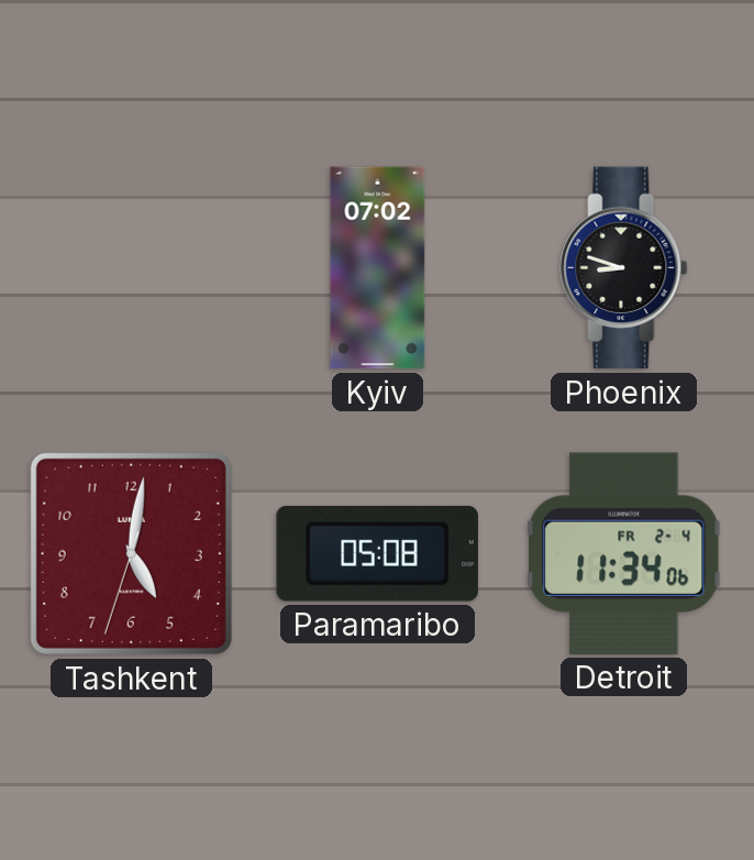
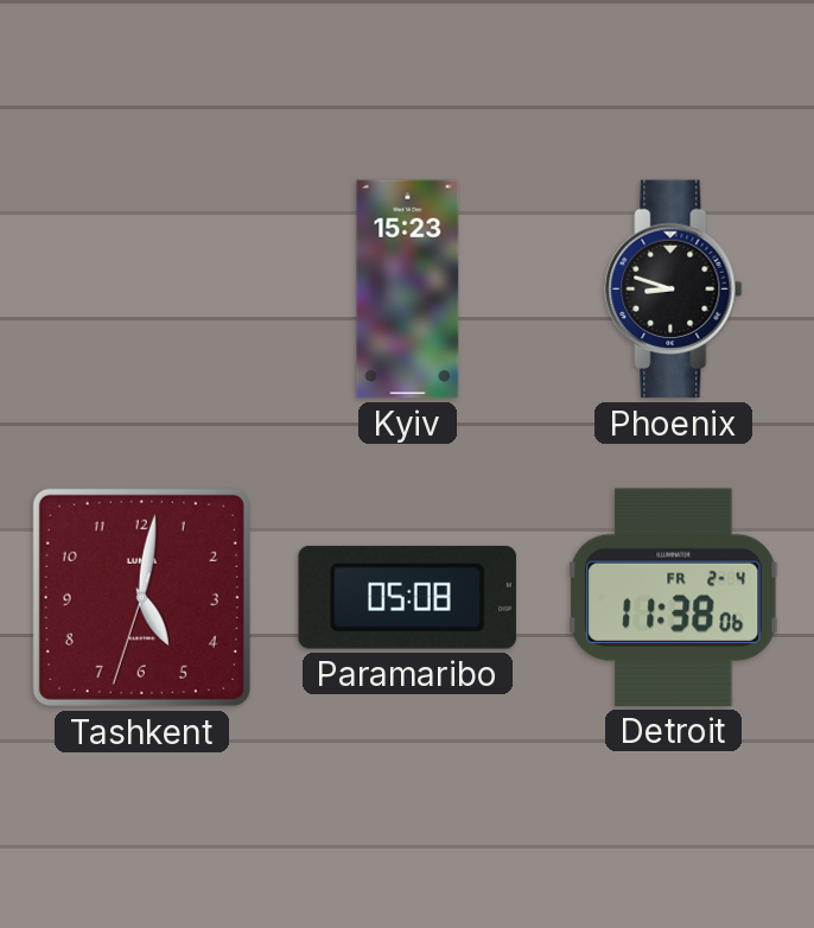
Kyiv: 07:02 -> 15:23 (408, 290)
Detroit: 11:34 -> 11:38 (674, 597)
